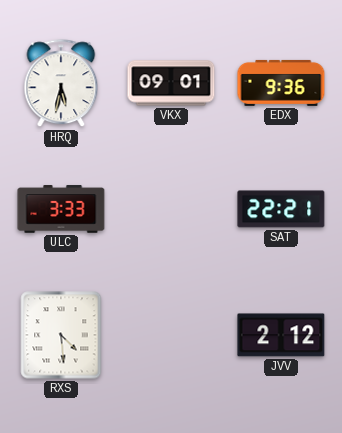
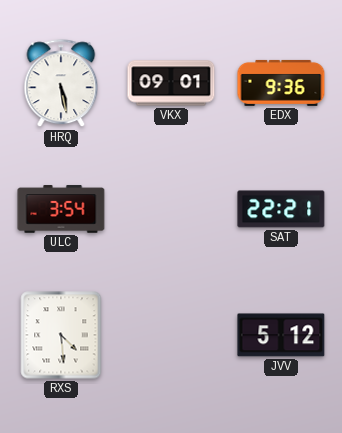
HRQ: 5:32 -> 5:28 (61, 84)
ULC: 3:33 -> 3:54 (61, 209)
JVV: 2:12 -> 5:12 (281, 335)
